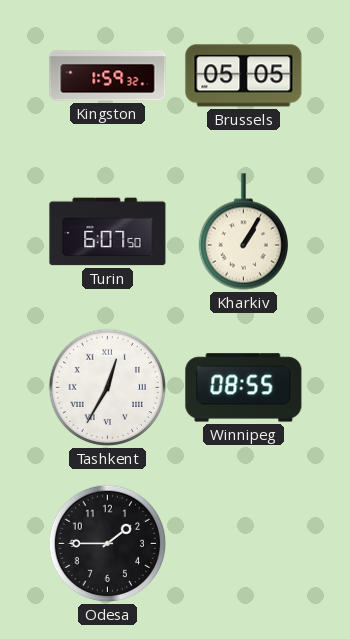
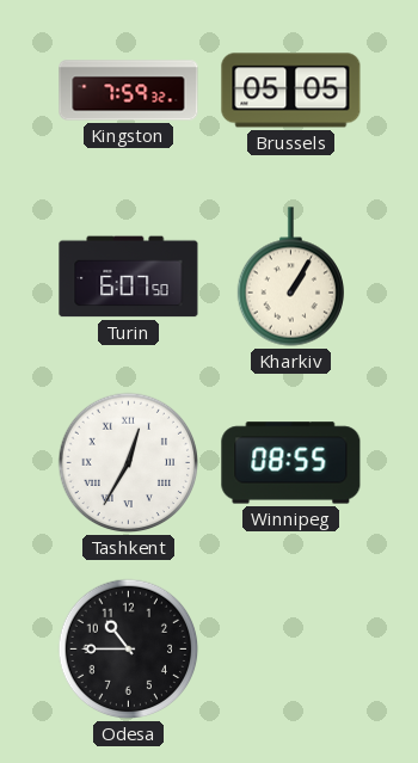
Kingston: 1:59 -> 7:59 (129, 91)
Odesa: 1:45 -> 10:45 (129, 650)
